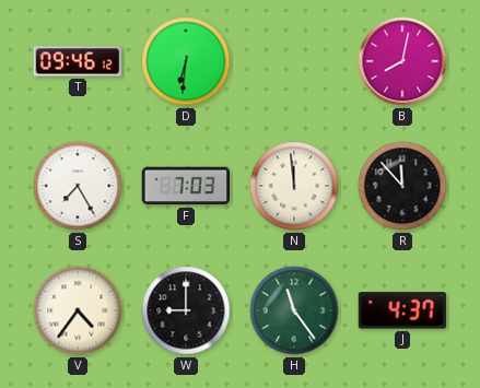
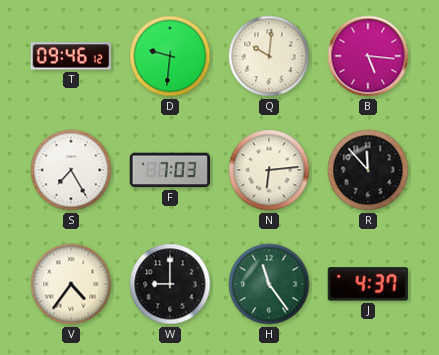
D: 6:31 -> 9:31 (170, 56)
Q: none -> 10:01 (269, 56)
B: 8:02 -> 5:16 (368, 56)
N: 11:59 -> 6:14 (269, 170)
